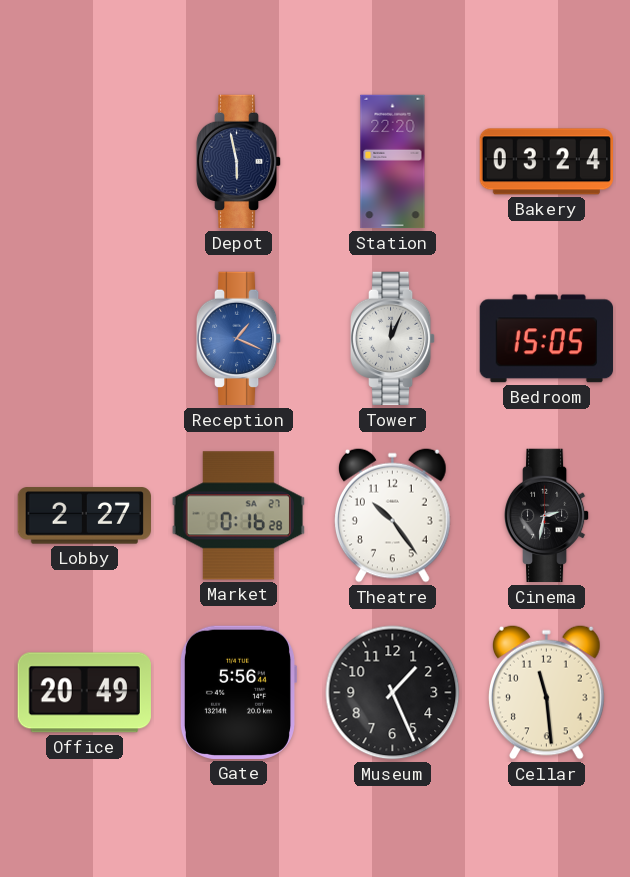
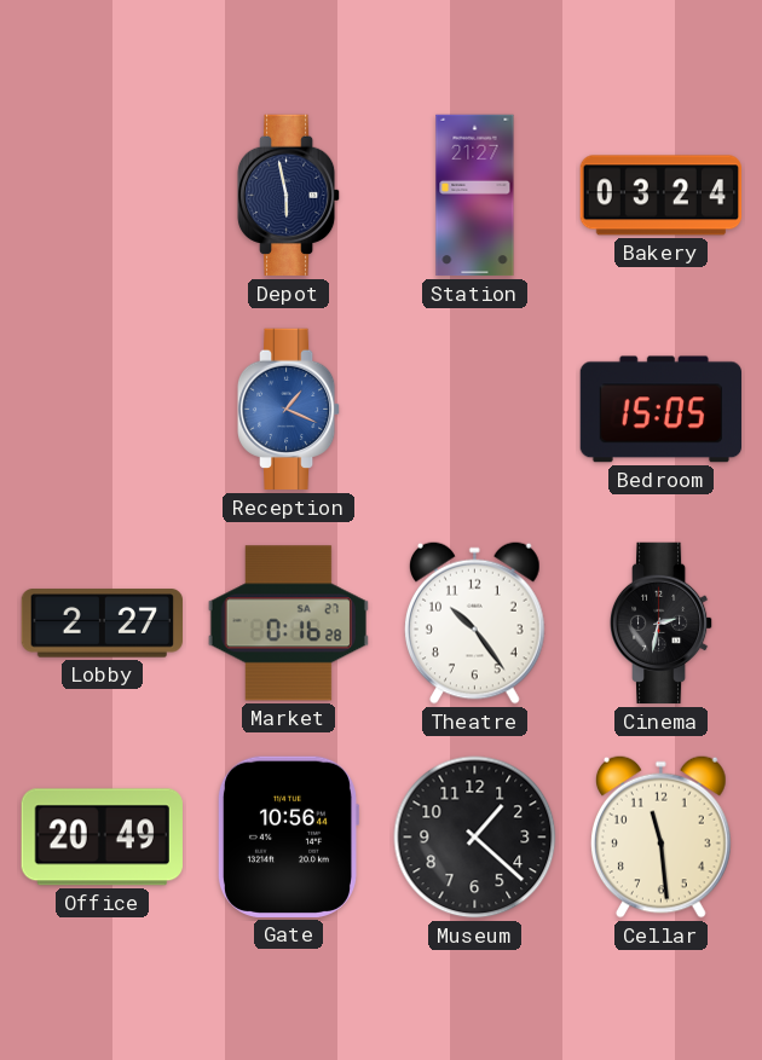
Station: 22:20 -> 21:27 (475, 196)
Tower: 12:04 -> none (393, 339)
Gate: 5:56 -> 10:56 (287, 836)
Museum: 1:26 -> 1:22 (475, 838)
